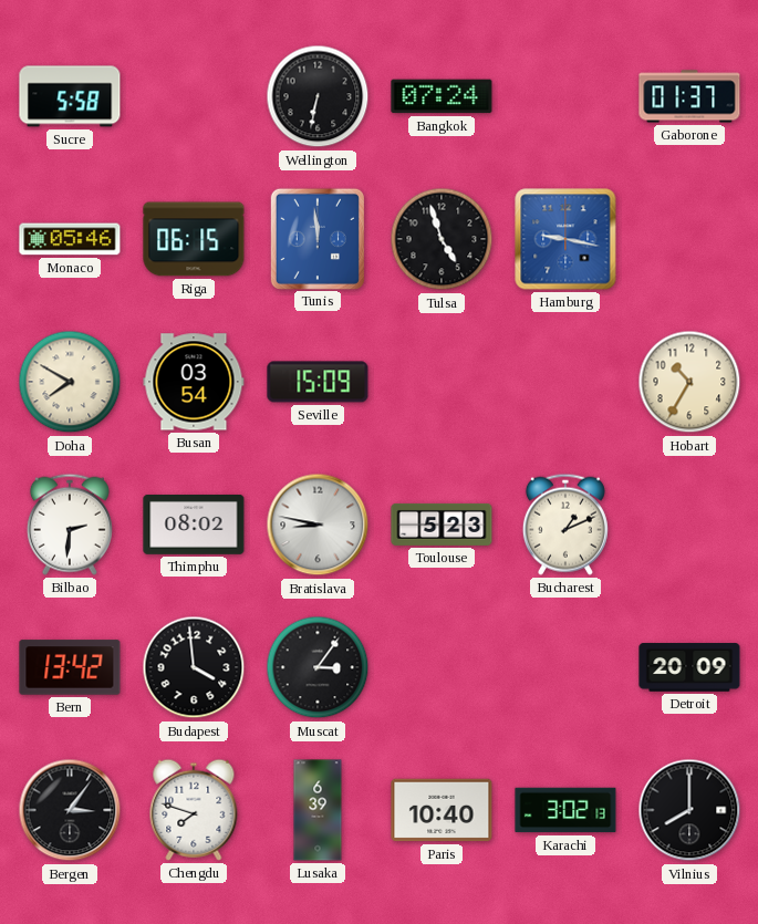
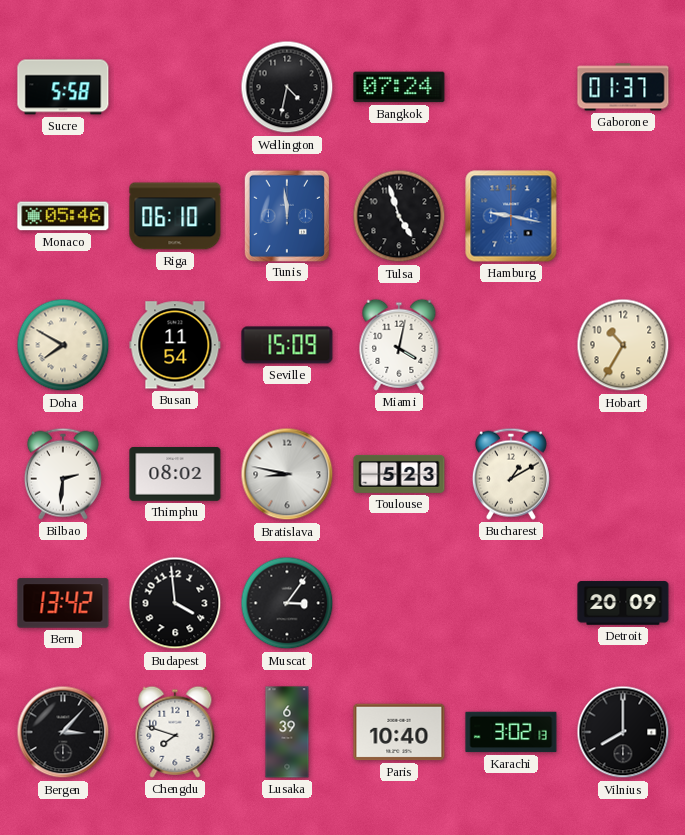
Wellington: 6:32 -> 4:32 (287, 87)
Riga: 06:15 -> 06:10 (175, 216)
Busan: 03:54 -> 11:54 (175, 345)
Miami: none -> 4:02 (399, 345)
Bucharest: 1:11 -> 1:10 (511, 474)
Bergen: 3:06 -> 3:07 (63, 732)
